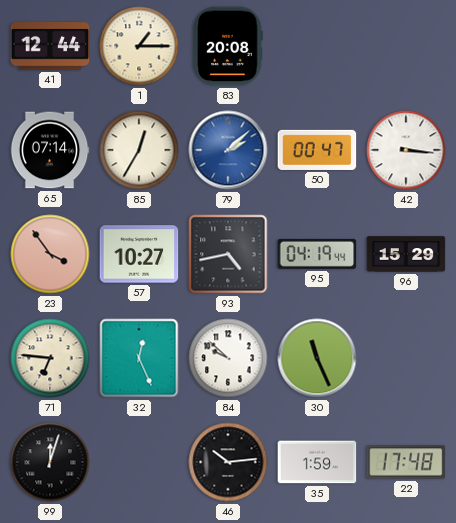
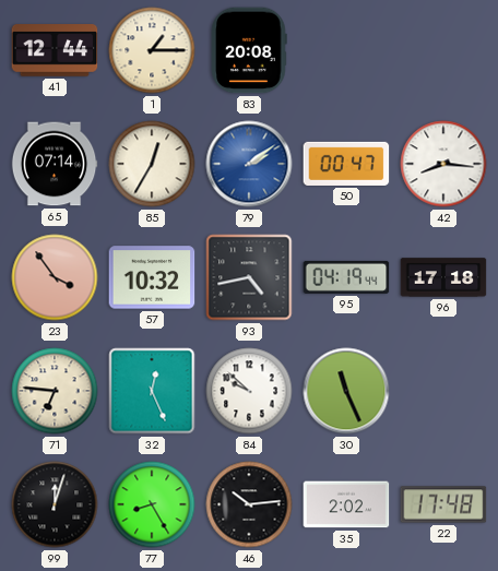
79: 2:08 -> 2:09 (249, 164)
42: 3:16 -> 8:16 (443, 164)
57: 10:27 -> 10:32 (152, 277)
96: 15:29 -> 17:18 (443, 277)
77: none -> 8:25 (152, 504)
35: 1:59 -> 2:02 (346, 504)
